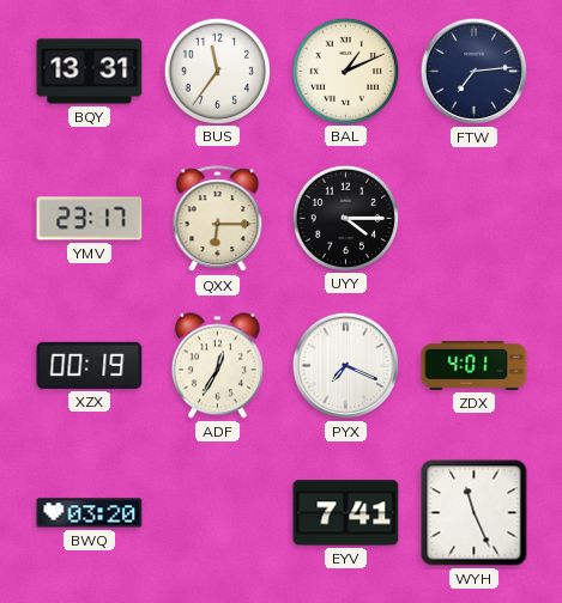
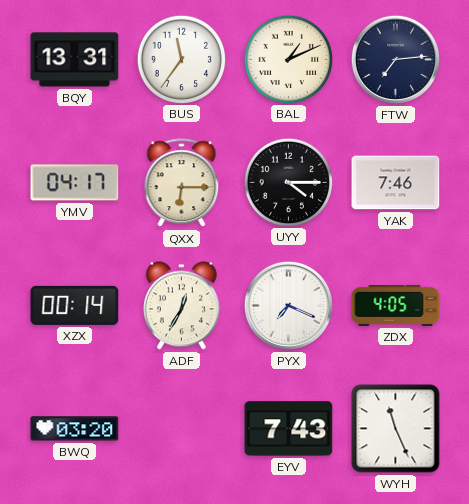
YMV: 23:17 -> 04:17 (75, 183)
YAK: none -> 7:46 (396, 183)
XZX: 00:19 -> 00:14 (75, 305)
ZDX: 4:01 -> 4:05 (396, 306)
EYV: 7:41 -> 7:43 (289, 429)
